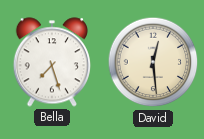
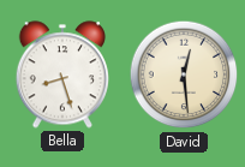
Bella: 7:27 -> 8:27 (61, 74)
